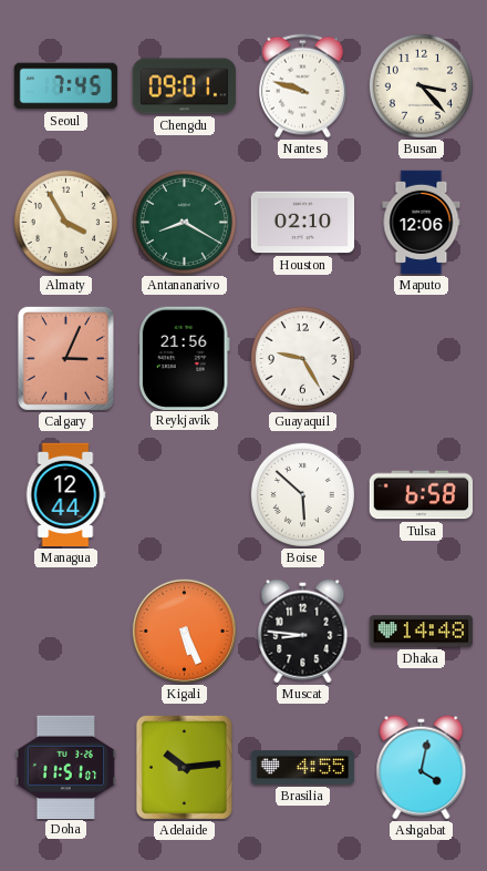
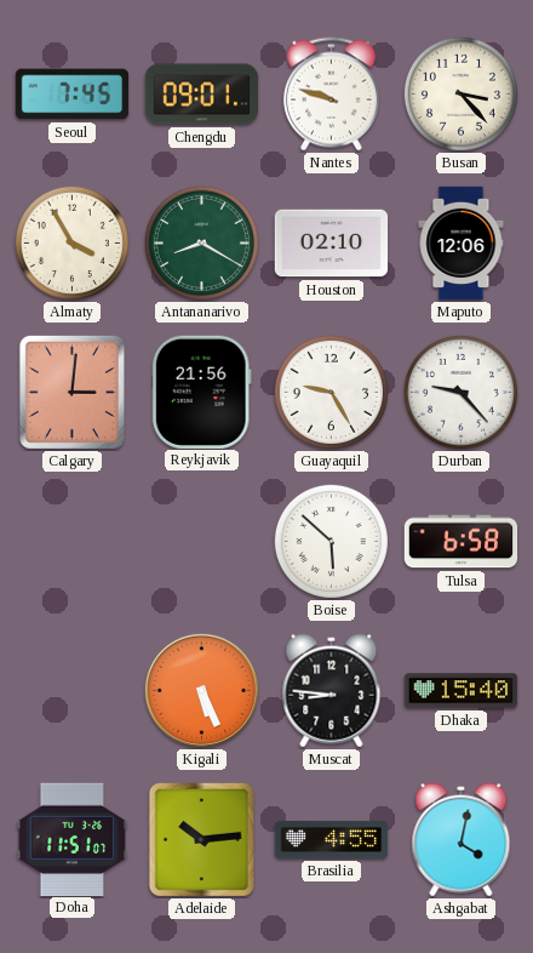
Calgary: 3:04 -> 3:01 (71, 392)
Durban: none -> 9:23 (460, 392)
Managua: 12:44 -> none (65, 495)
Dhaka: 14:48 -> 15:40 (462, 691)
